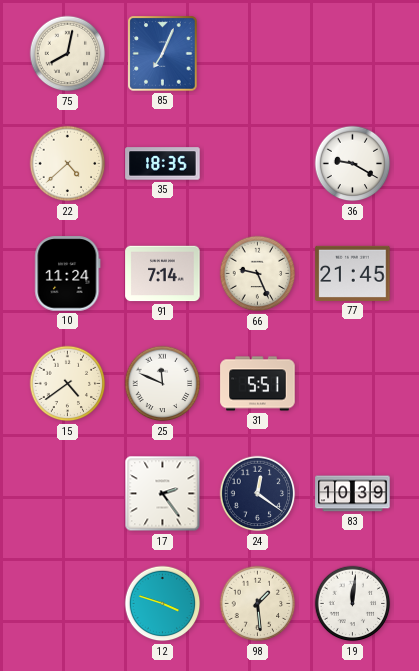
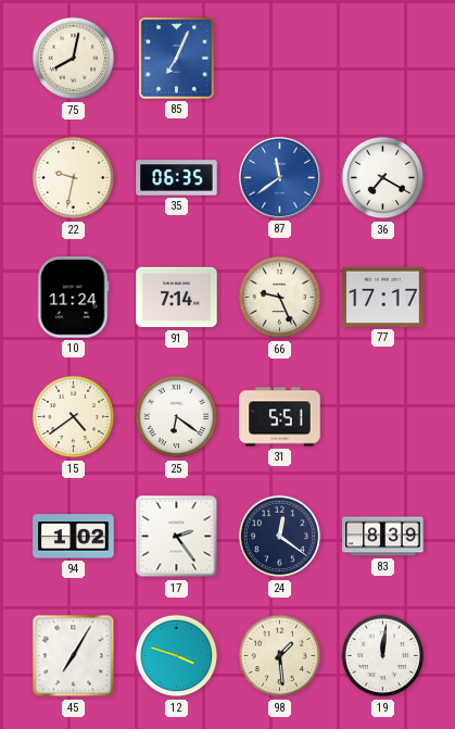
22: 4:38 -> 9:32 (74, 178)
35: 18:35 -> 06:35 (177, 178)
87: none -> 11:39 (279, 177)
36: 9:20 -> 7:20 (383, 178)
77: 21:45 -> 17:17 (383, 297)
25: 11:49 -> 6:21 (177, 417)
94: none -> 1:02 (74, 537)
83: 10:39 -> 8:39 (383, 537)
45: none -> 7:05 (74, 656)
